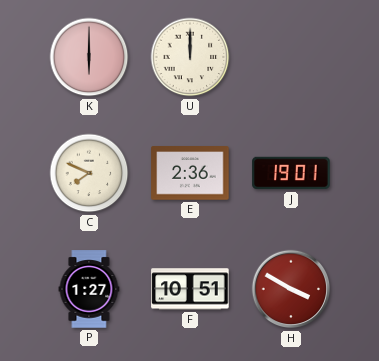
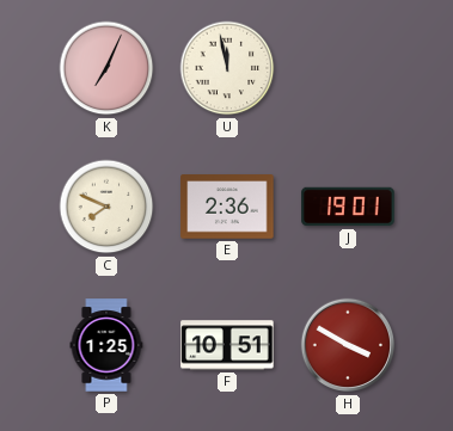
K: 6:00 -> 7:04 (106, 68)
U: 12:00 -> 11:58 (227, 68)
P: 1:27 -> 1:25 (106, 345)
